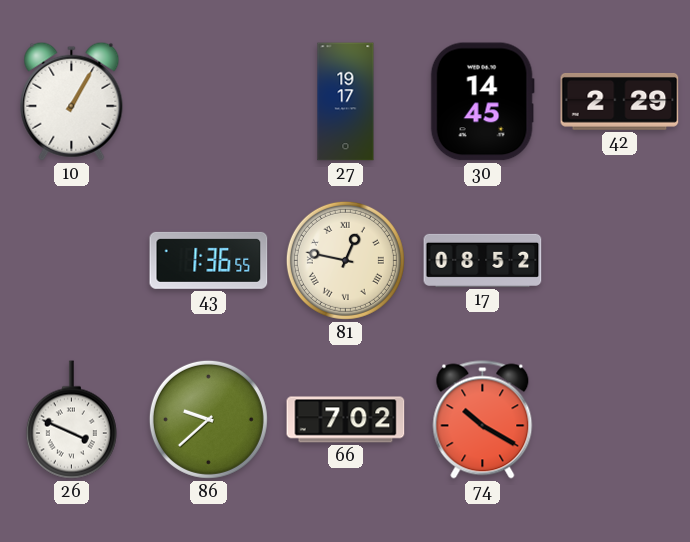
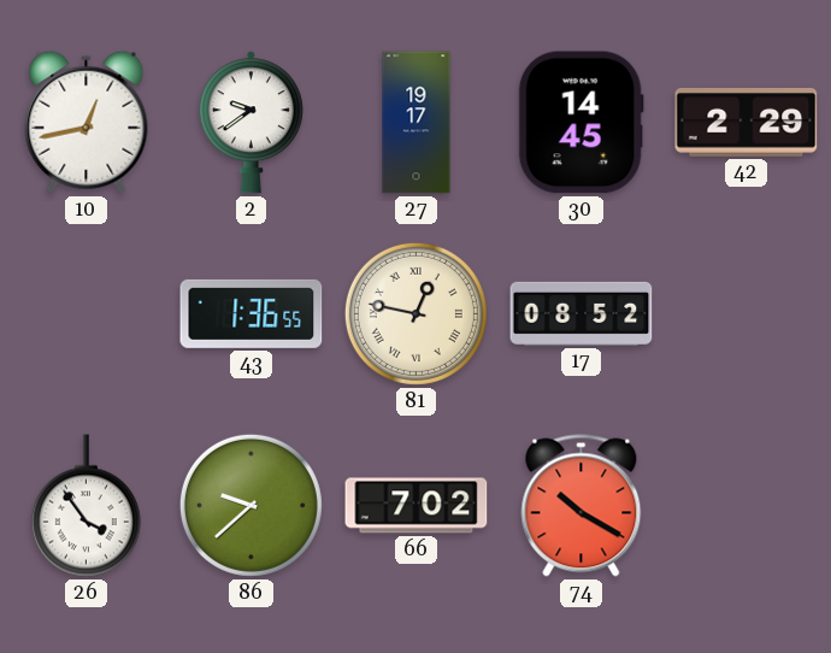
10: 1:05 -> 12:43 (87, 122)
2: none -> 9:39 (251, 123)
26: 3:49 -> 3:54 (86, 506)
